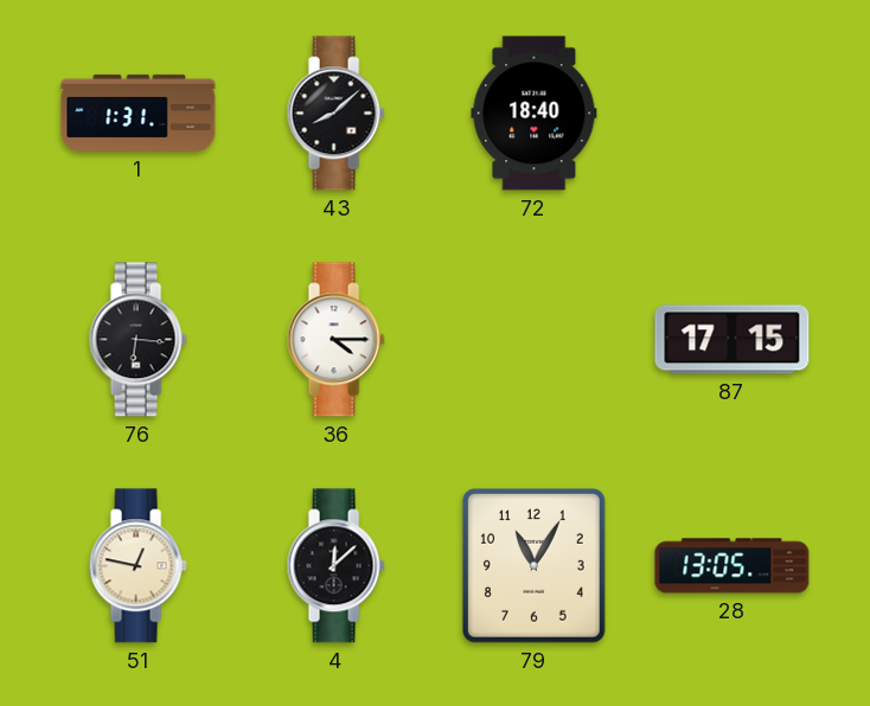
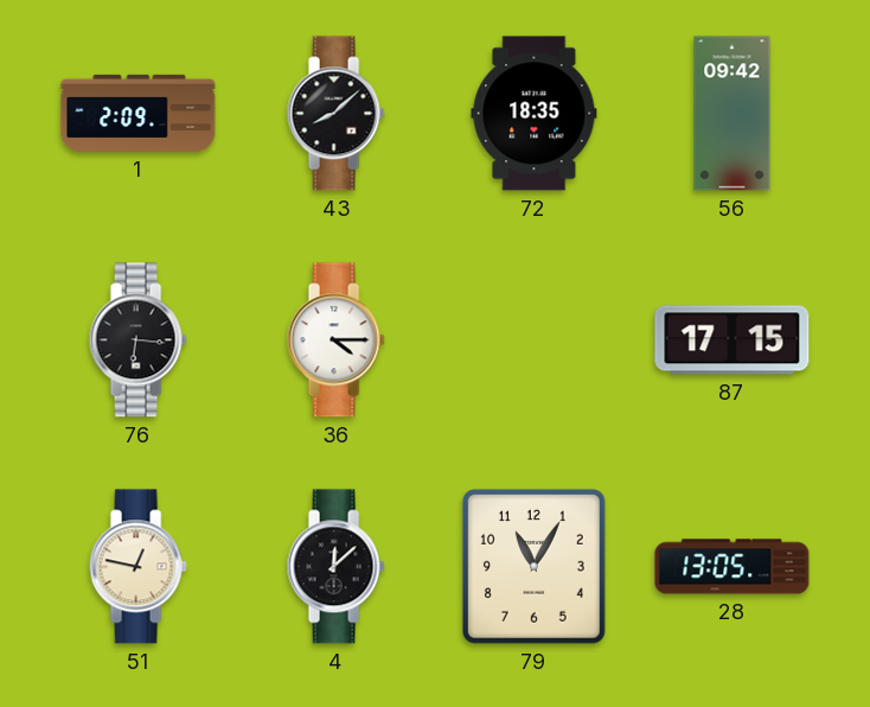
1: 1:31 -> 2:09 (139, 113)
72: 18:40 -> 18:35 (535, 114)
56: none -> 09:42 (733, 114)
